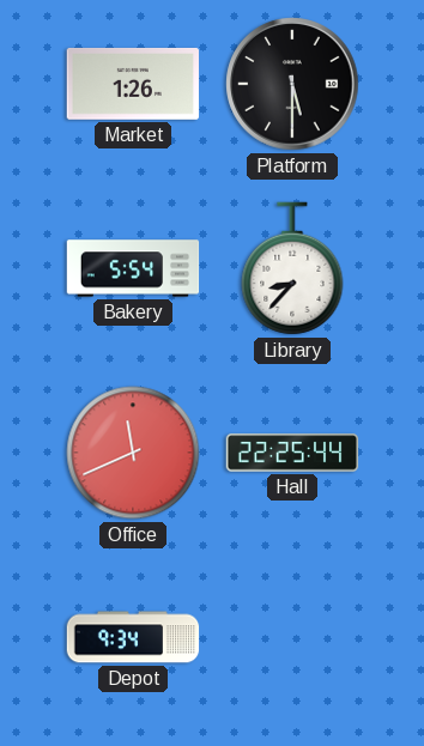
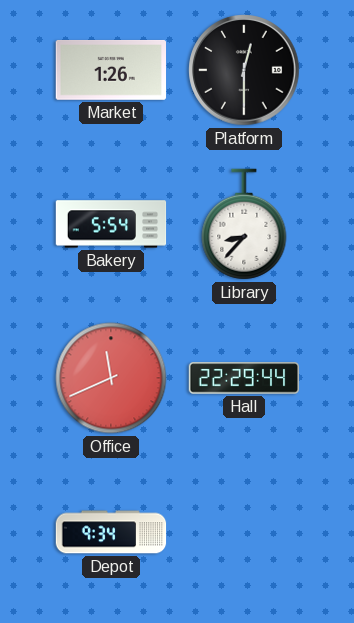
Platform: 5:30 -> 12:30 (244, 70)
Hall: 22:25 -> 22:29 (244, 378)
